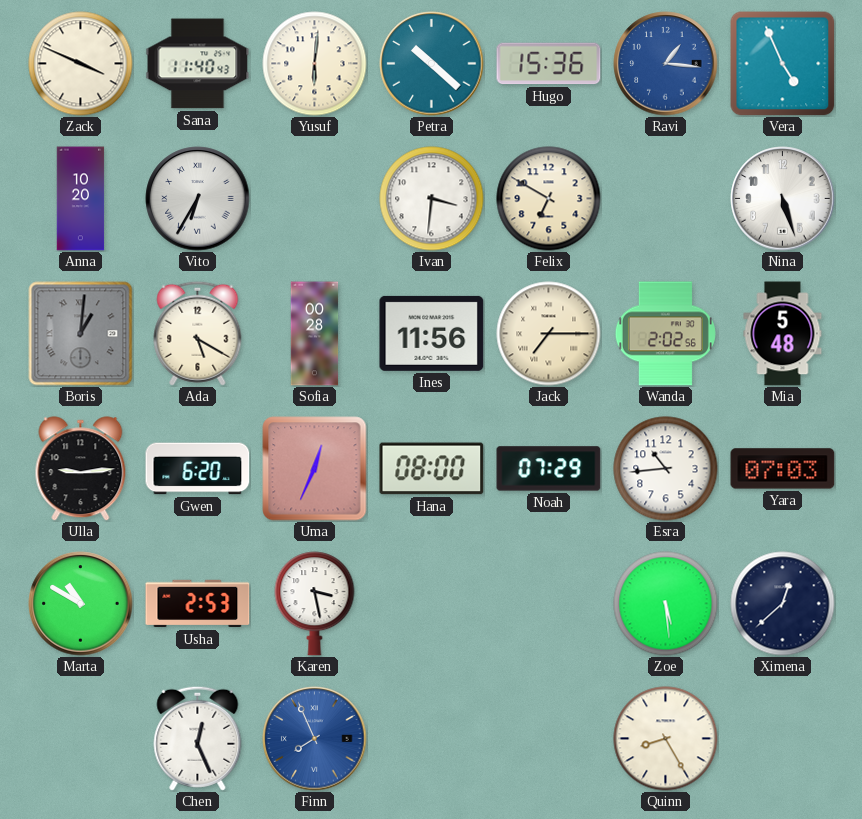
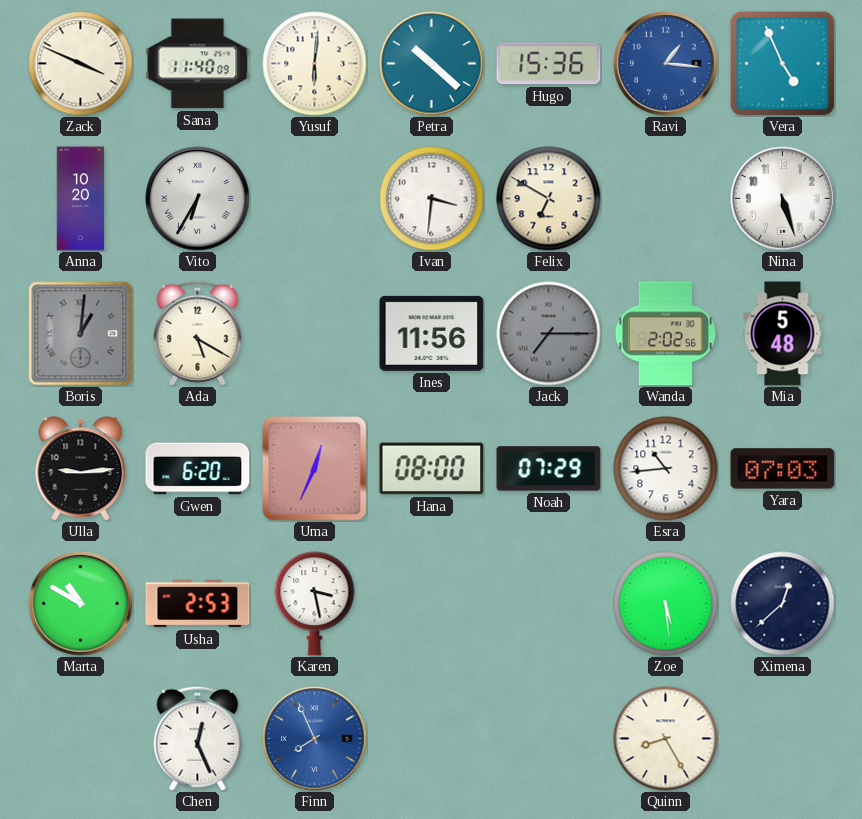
Sana: 11:40:43 -> 11:40:09 (198, 64)
Sofia: 00:28 -> none (315, 334)
Jack dial: cream -> grey (549, 334)
